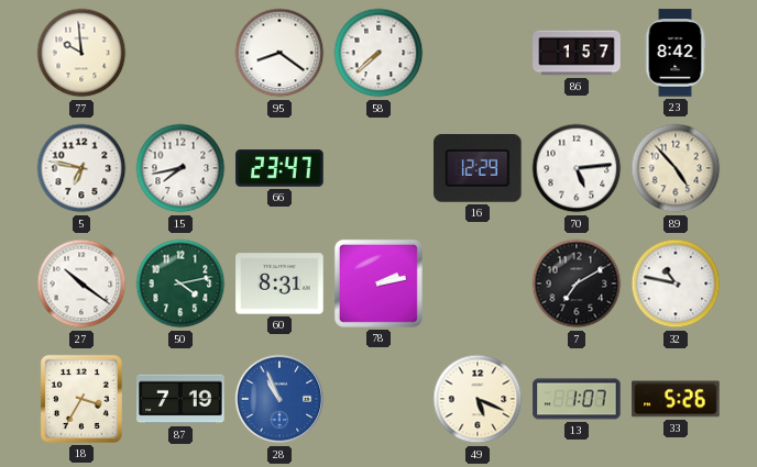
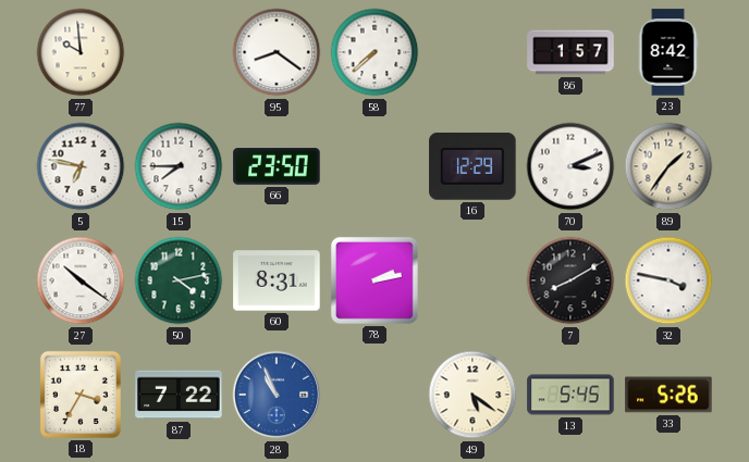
15: 7:43 -> 7:45 (179, 166)
66: 23:47 -> 23:50 (277, 166)
70: 5:14 -> 3:11 (570, 166)
89: 4:53 -> 1:36 (668, 166)
7: 7:10 -> 8:10 (570, 280)
32: 10:47 -> 3:47 (668, 280)
87: 7:19 -> 7:22 (179, 395)
49: 5:19 -> 5:21 (472, 395)
13: 1:07 -> 5:45 (570, 395)
